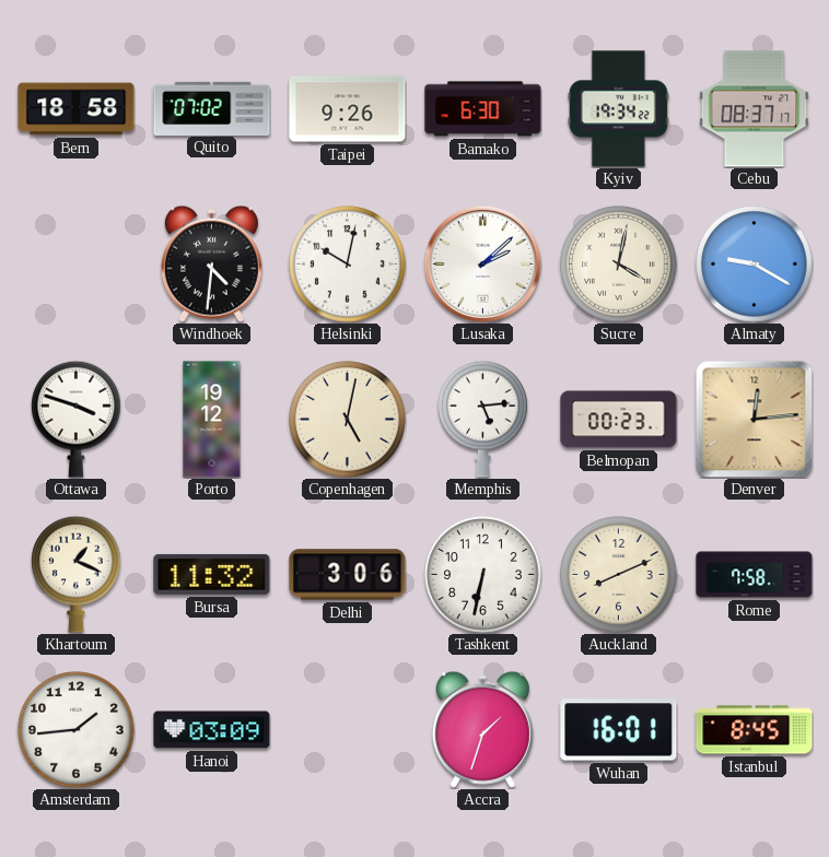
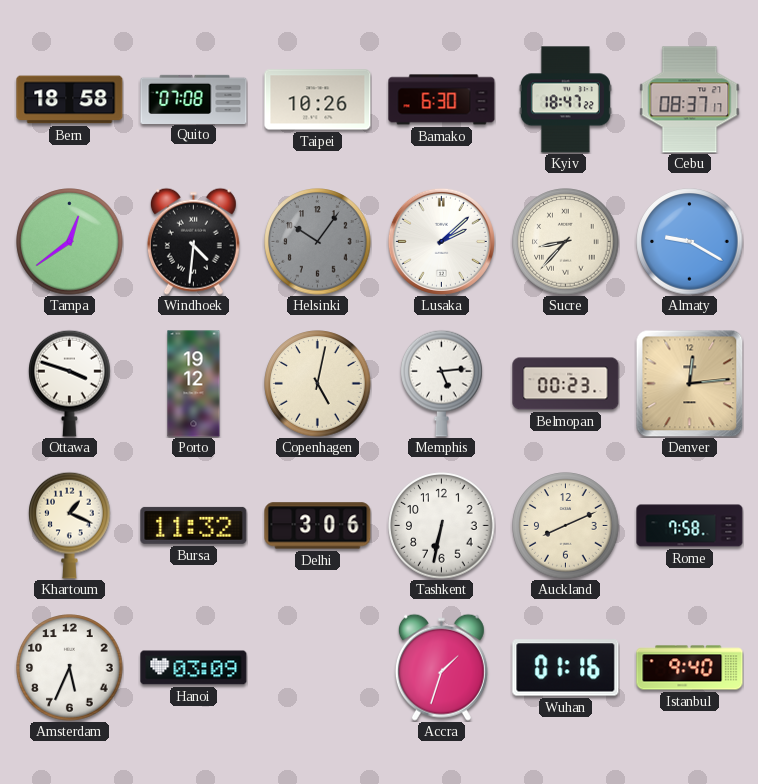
Quito: 07:02 -> 07:08 (194, 99)
Taipei: 9:26 -> 10:26 (318, 100)
Kyiv: 19:34 -> 18:47 (565, 100)
Tampa: none -> 12:39 (70, 242)
Helsinki: 10:02 -> 10:06 (318, 242)
Helsinki dial: white -> grey (318, 242)
Sucre: 4:02 -> 8:37 (566, 242)
Amsterdam: 1:44 -> 5:34 (70, 668)
Wuhan: 16:01 -> 01:16 (566, 668)
Istanbul: 8:45 -> 9:40 (690, 668)
